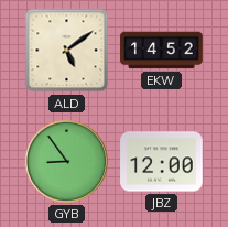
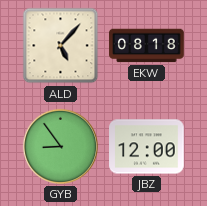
ALD: 5:09 -> 5:07 (61, 46)
EKW: 14:52 -> 08:18 (147, 46)
